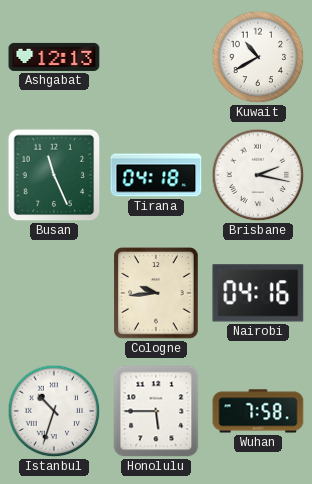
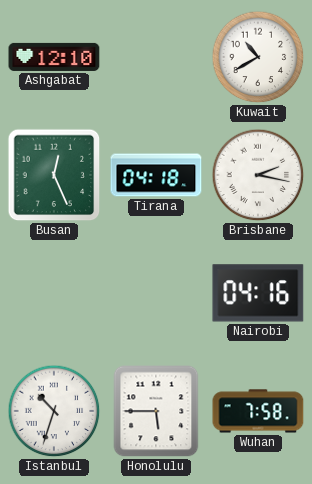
Ashgabat: 12:13 -> 12:10 (54, 57)
Busan: 11:26 -> 12:26 (54, 175)
Cologne: 9:44 -> none (157, 294)
